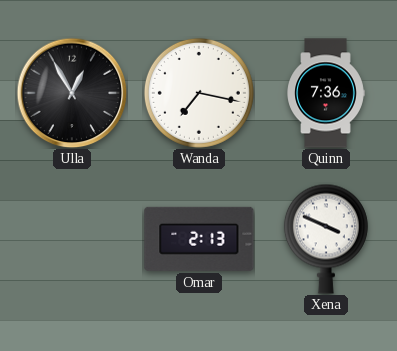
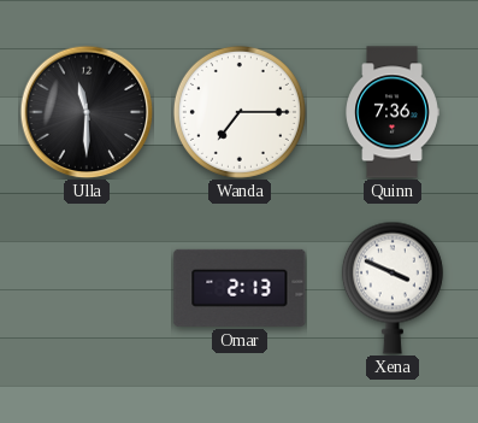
Ulla: 12:55 -> 11:30 (87, 112)
Wanda: 7:17 -> 7:15 (240, 112)
